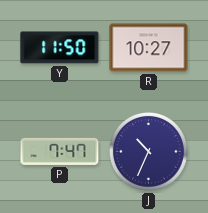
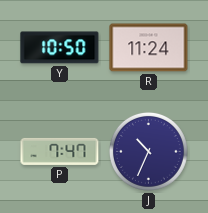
Y: 11:50 -> 10:50 (60, 48)
R: 10:27 -> 11:24 (149, 48)
